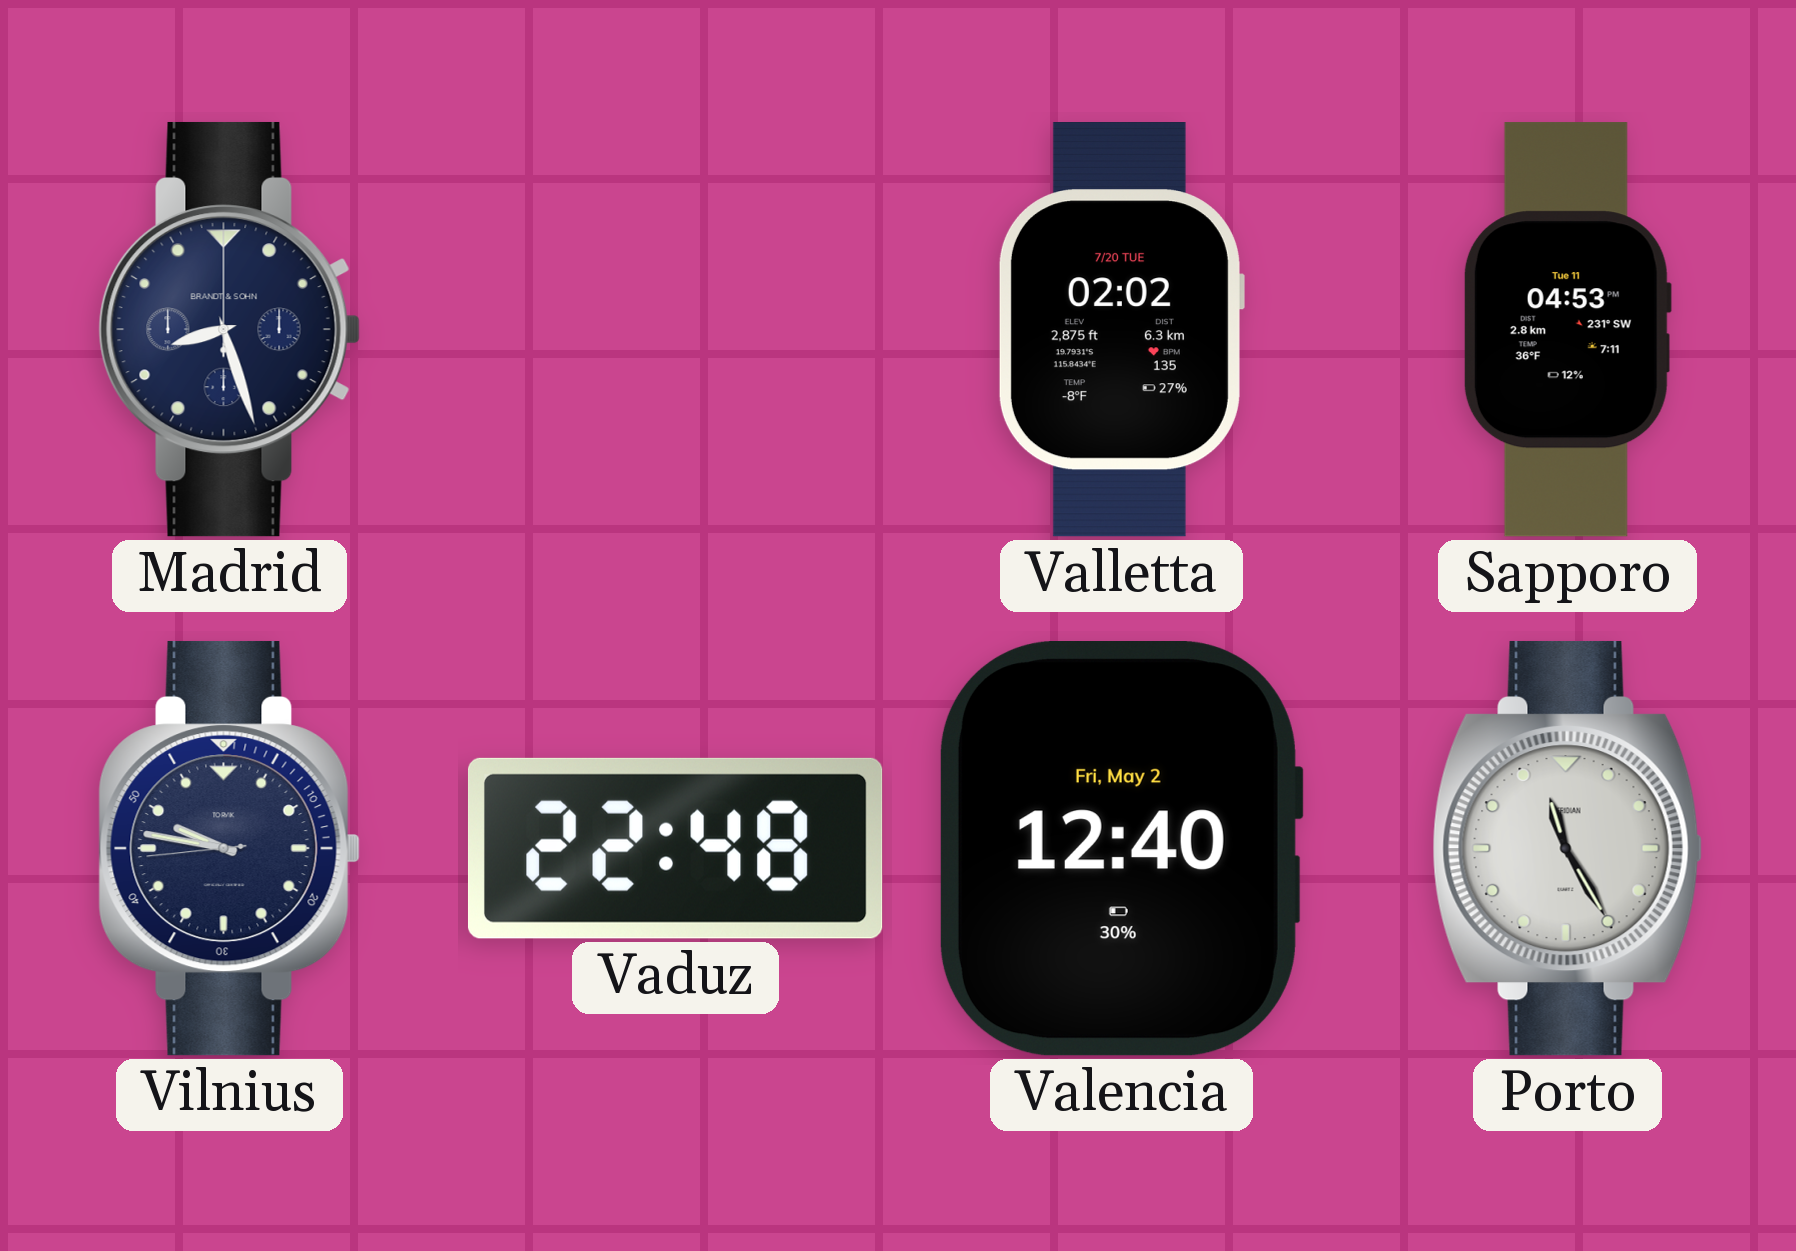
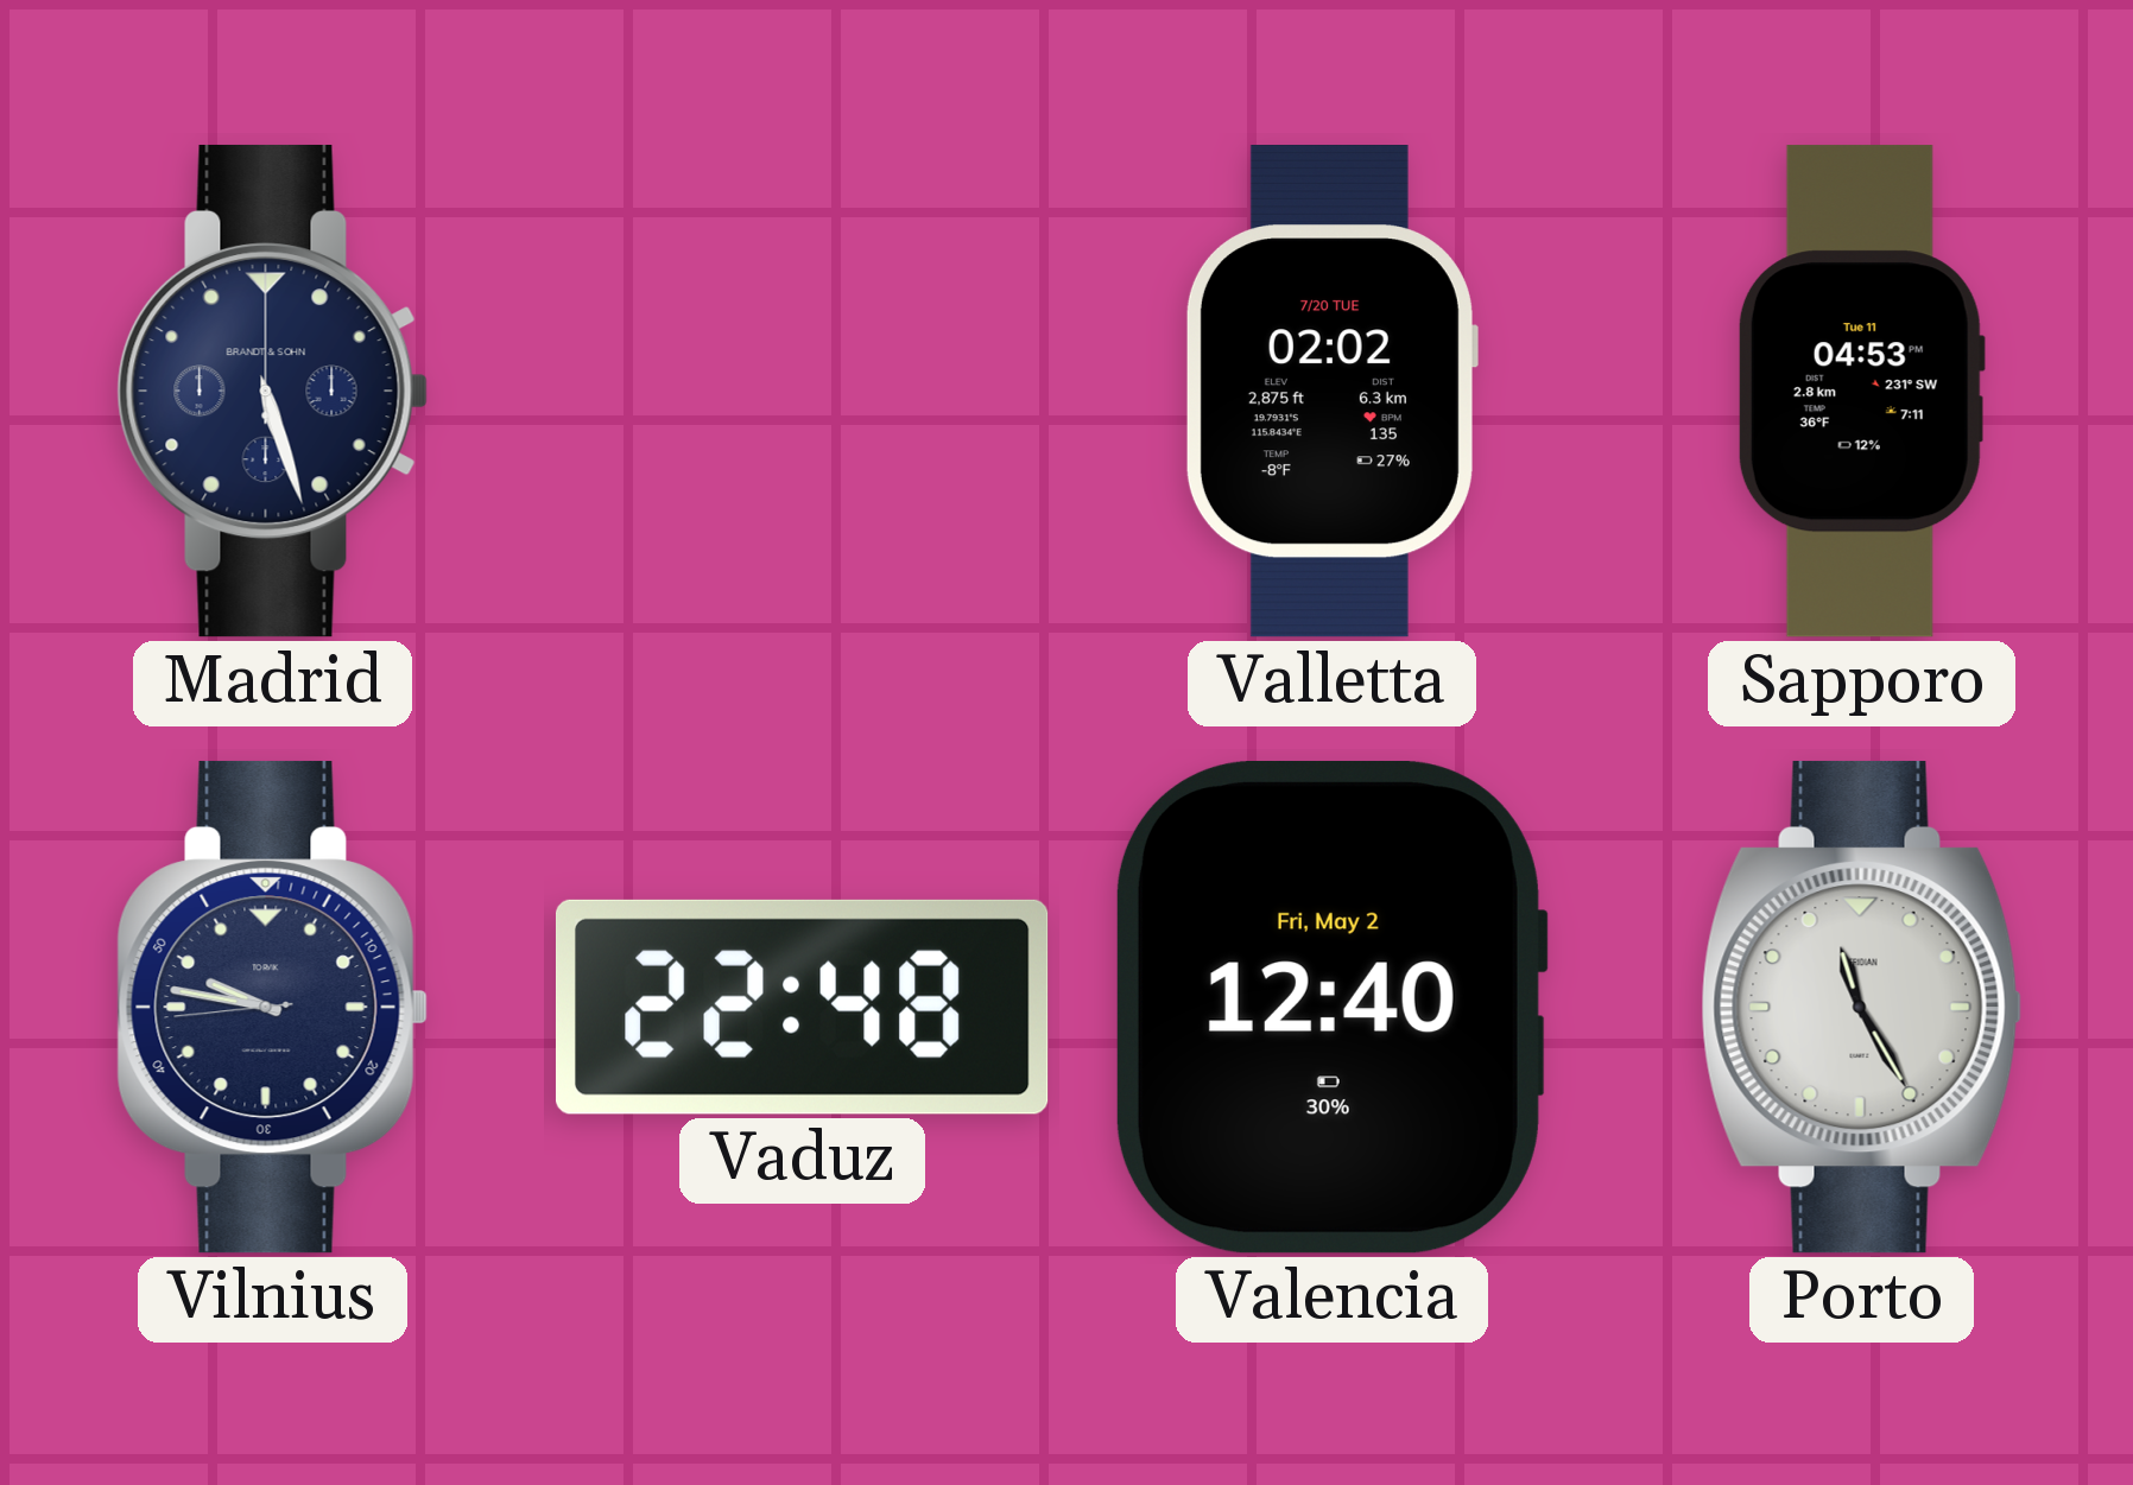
Madrid: 8:27 -> 5:27 (272, 391)
